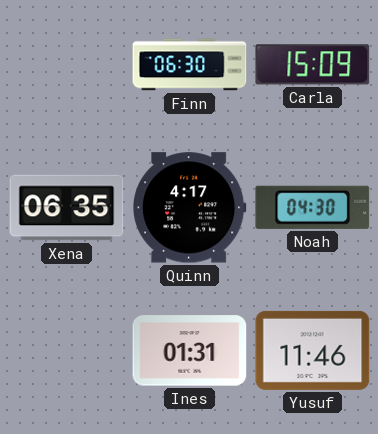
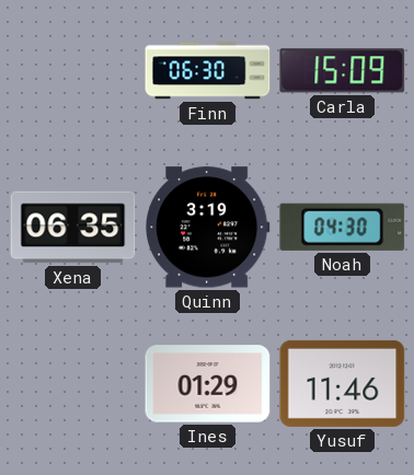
Quinn: 4:17 -> 3:19 (208, 228)
Ines: 01:31 -> 01:29 (208, 384)
